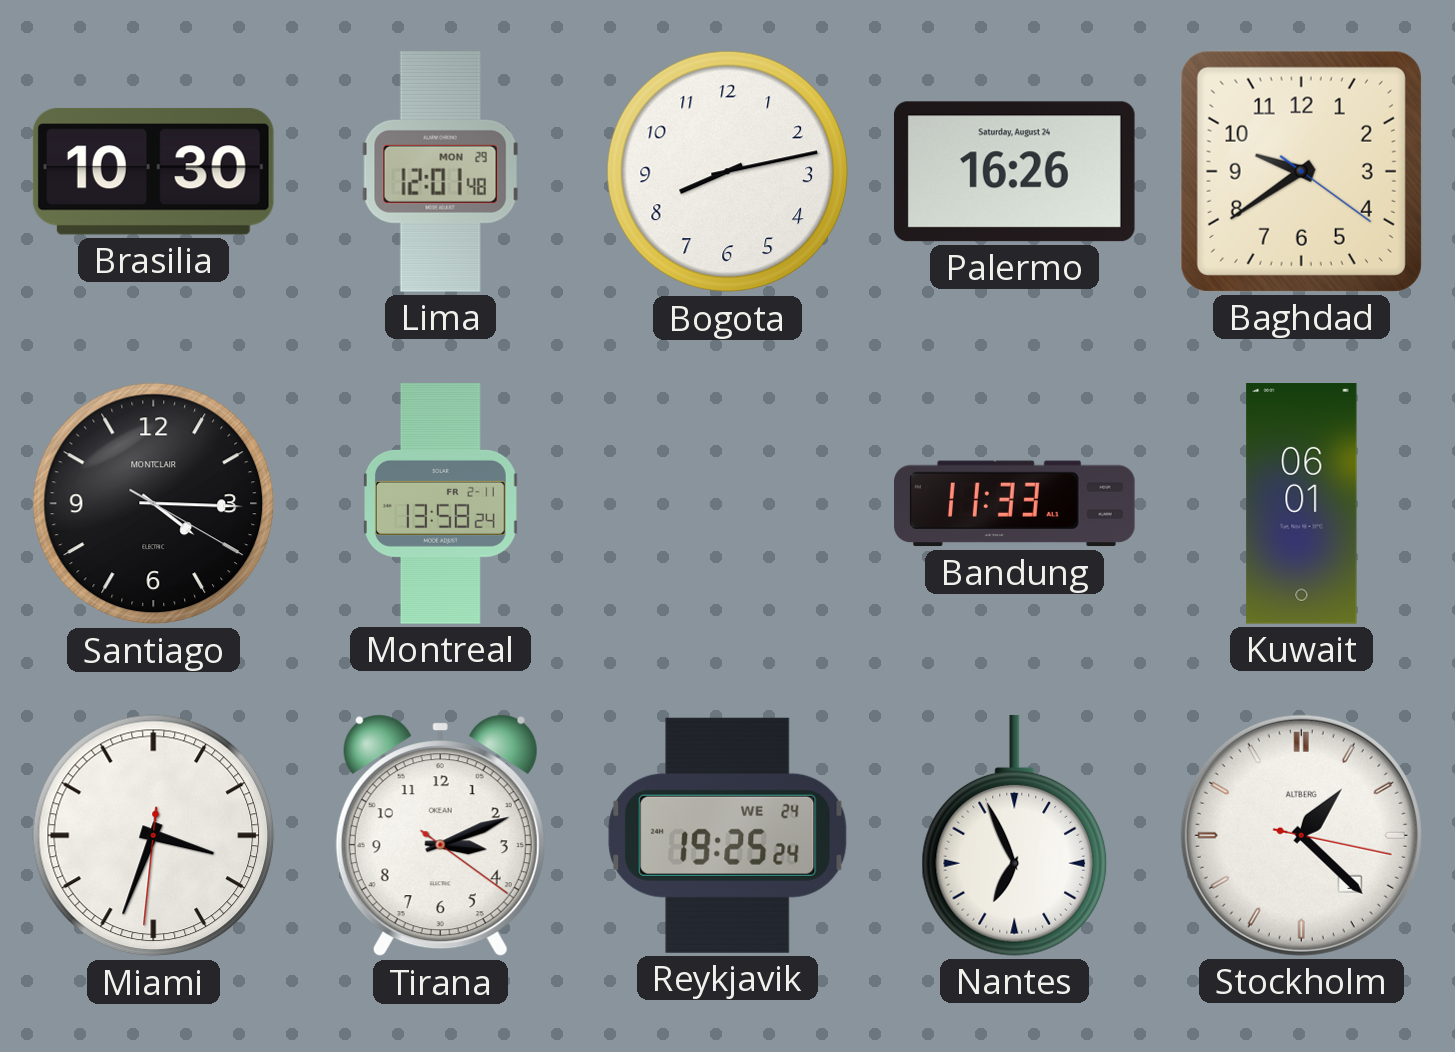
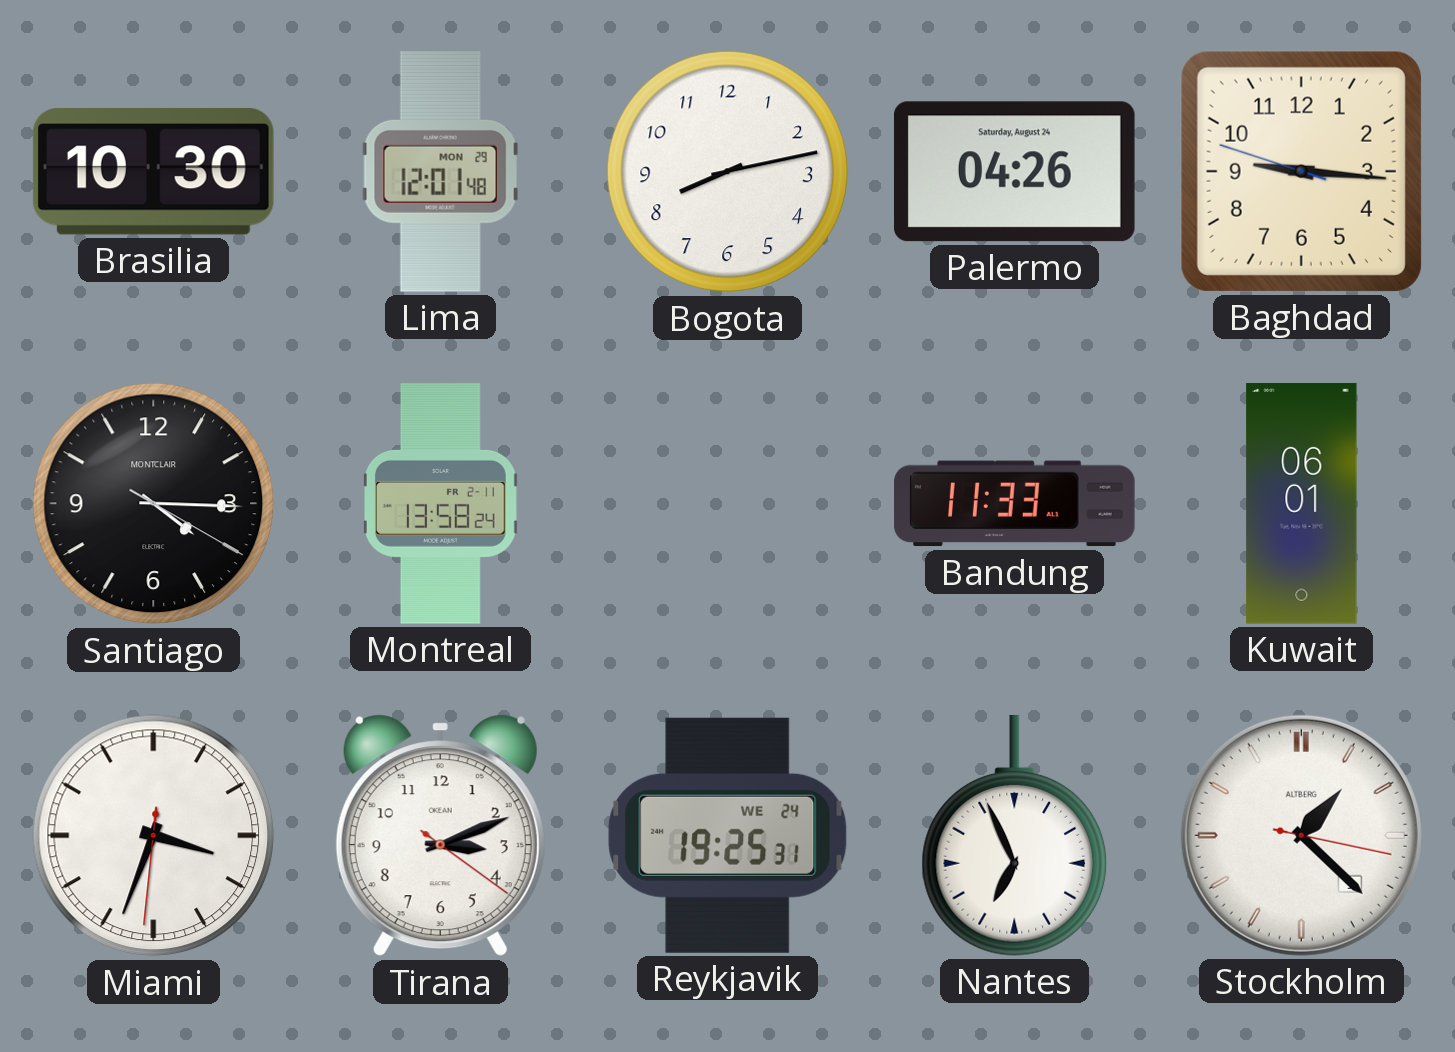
Palermo: 16:26 -> 04:26 (1014, 172)
Baghdad: 9:39 -> 9:15 (1301, 171)
Reykjavik: 19:25:24 -> 19:25:31 (728, 835)
